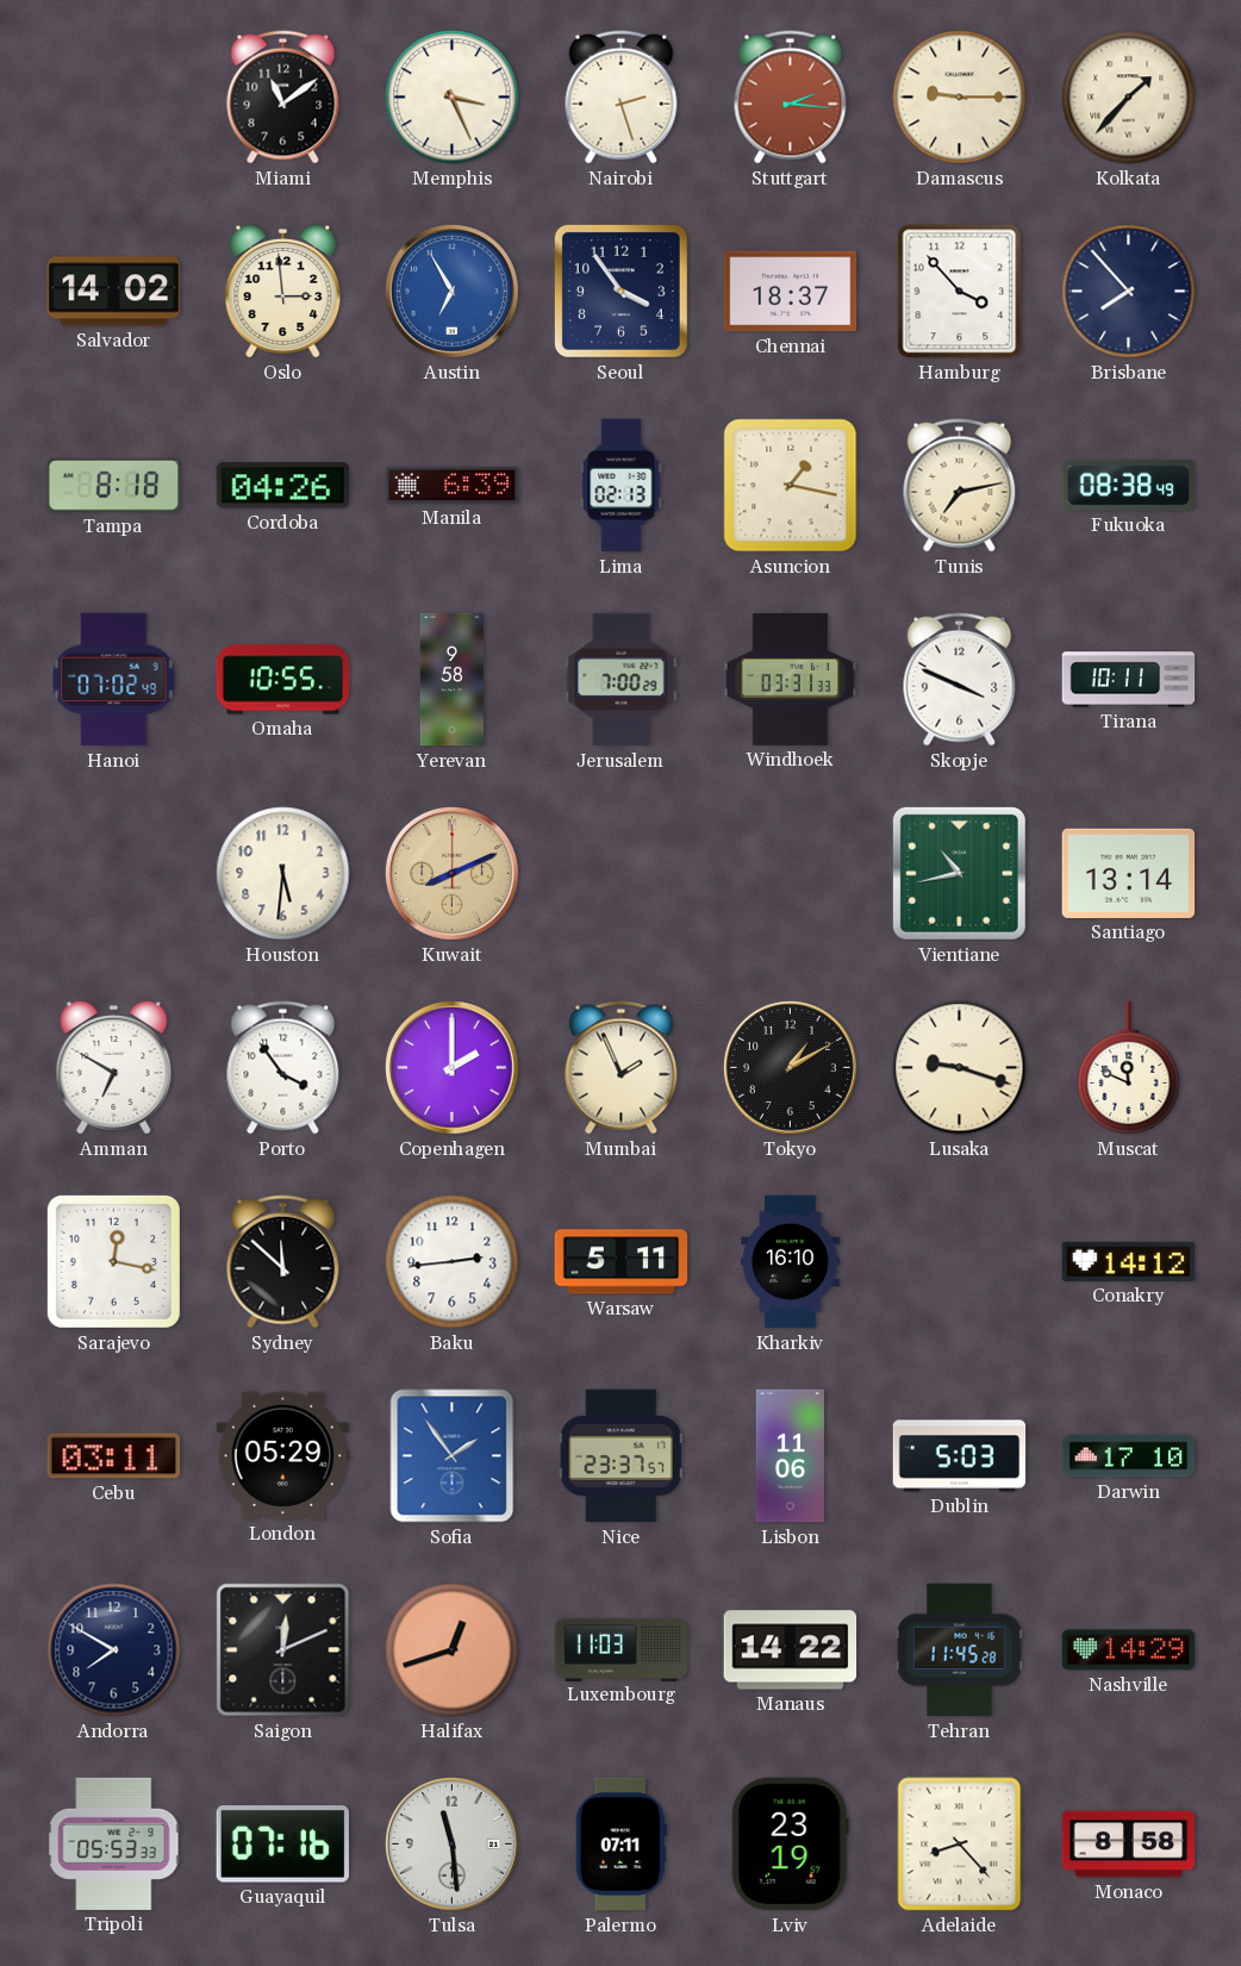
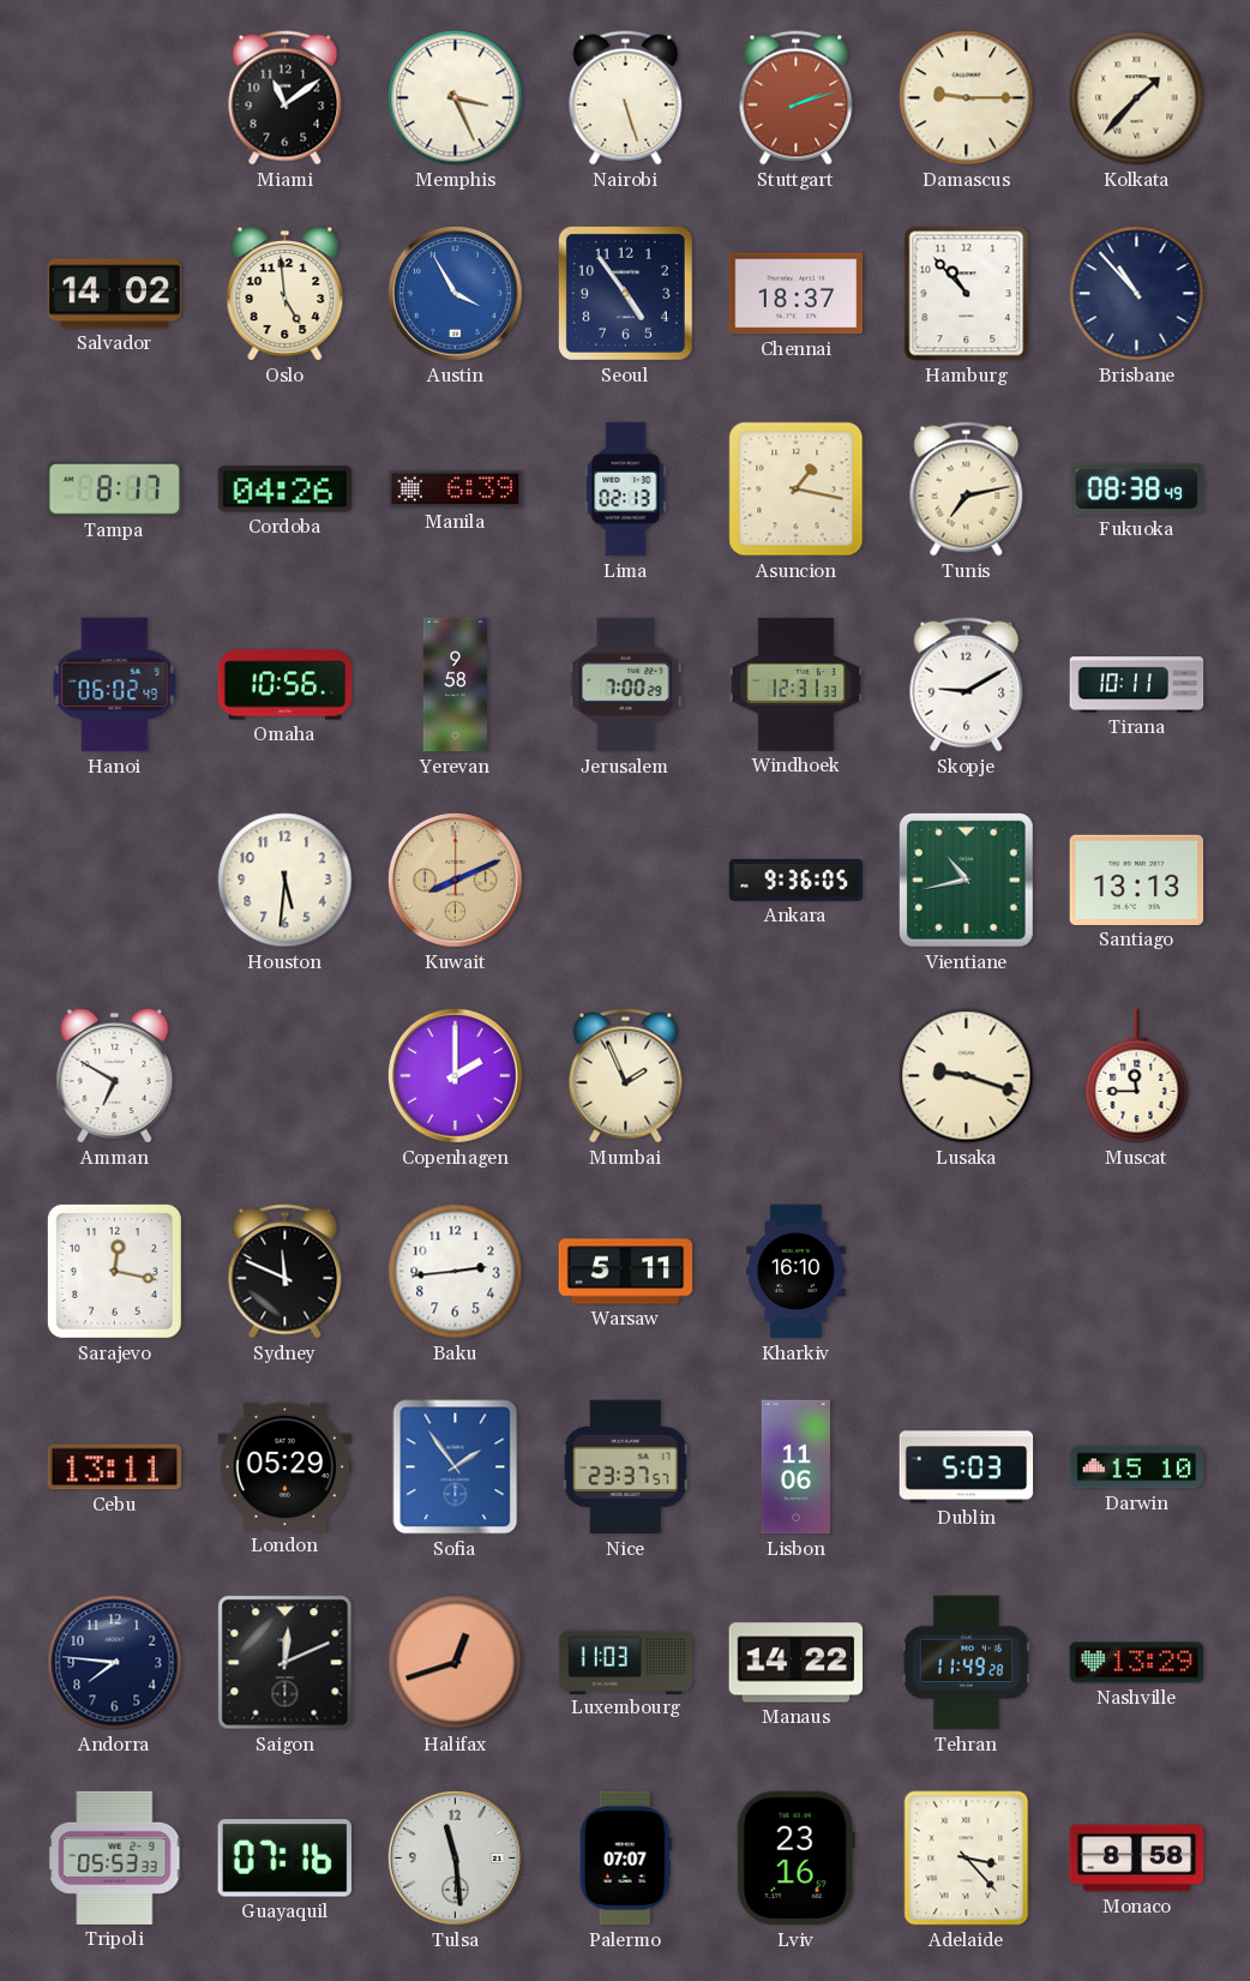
Nairobi: 2:27 -> 5:27 (626, 98)
Stuttgart: 2:16 -> 2:12 (797, 98)
Oslo: 2:59 -> 4:59 (286, 294)
Austin: 6:55 -> 3:55 (456, 294)
Seoul: 3:54 -> 4:54 (625, 293)
Hamburg: 3:53 -> 10:53 (967, 294)
Brisbane: 7:53 -> 10:53 (1137, 294)
Tampa: 8:18 -> 8:17 (115, 490)
Hanoi: 07:02 -> 06:02 (115, 685)
Omaha: 10:55 -> 10:56 (286, 685)
Windhoek: 03:31 -> 12:31 (797, 684)
Skopje: 3:49 -> 9:10 (967, 685)
Ankara: none -> 9:36 (797, 880)
Santiago: 13:14 -> 13:13 (1137, 880)
Porto: 3:54 -> none (283, 1068)
Tokyo: 1:10 -> none (791, 1068)
Muscat: 11:49 -> 11:45 (1137, 1076)
Sydney: 11:52 -> 11:49 (286, 1272)
Conakry: 14:12 -> none (1129, 1261)
Cebu: 03:11 -> 13:11 (115, 1467)
Darwin: 17:10 -> 15:10 (1137, 1467)
Andorra: 7:50 -> 7:46 (115, 1663)
Tehran: 11:45 -> 11:49 (966, 1663)
Nashville: 14:29 -> 13:29 (1137, 1663)
Palermo: 07:11 -> 07:07 (625, 1859)
Lviv: 23:19 -> 23:16 (795, 1859)
Adelaide: 8:23 -> 3:23 (967, 1859)
